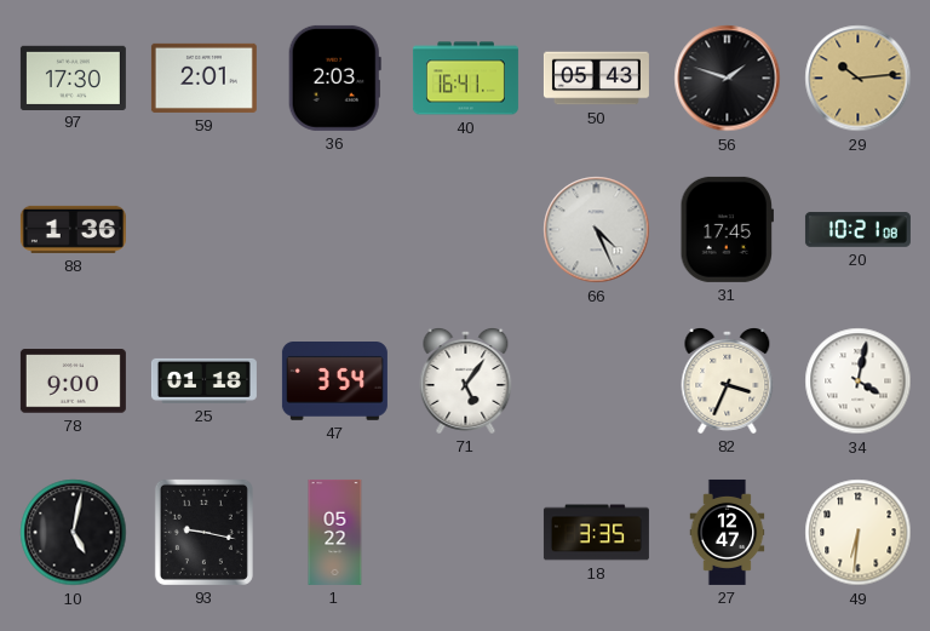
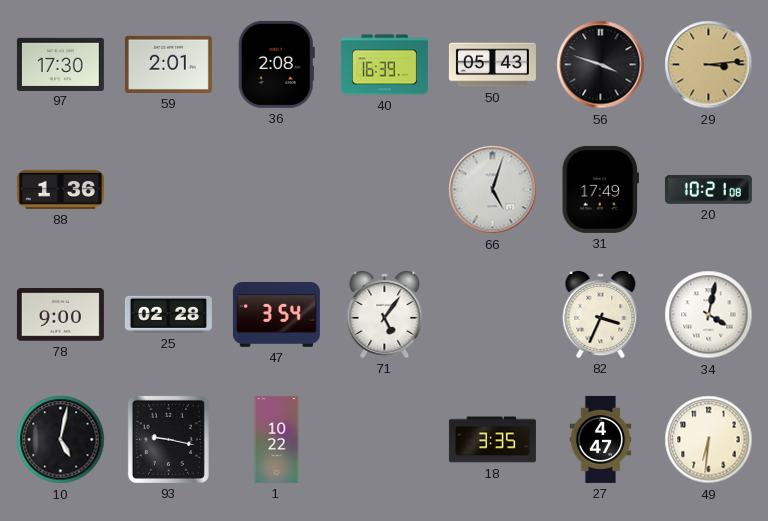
36: 2:03 -> 2:08 (276, 64)
40: 16:41 -> 16:39 (384, 65)
56: 1:48 -> 3:48 (601, 65)
29: 10:14 -> 3:14 (709, 65)
66: 4:26 -> 5:03 (493, 190)
31: 17:45 -> 17:49 (600, 189)
25: 01:18 -> 02:28 (168, 314)
1: 05:22 -> 10:22 (277, 439)
27: 12:47 -> 4:47 (601, 439)
